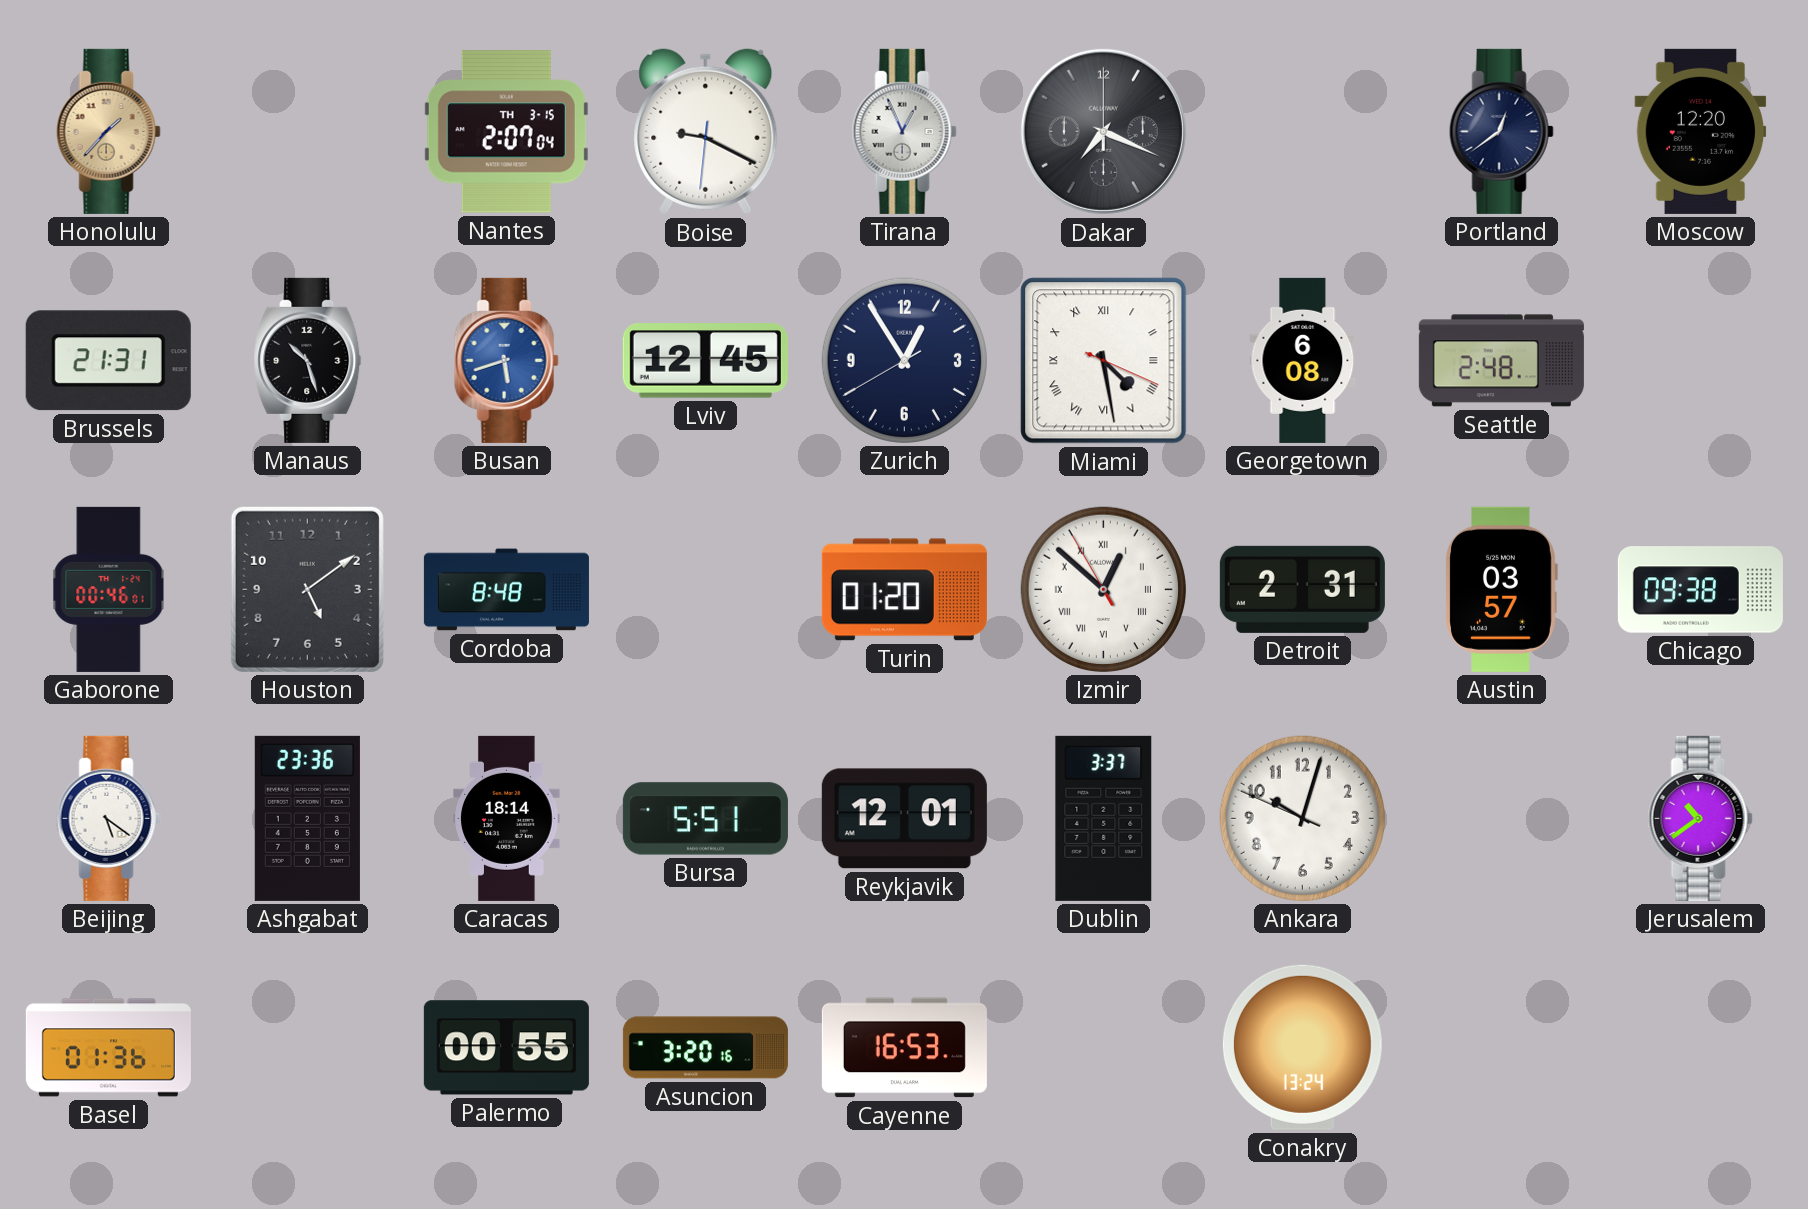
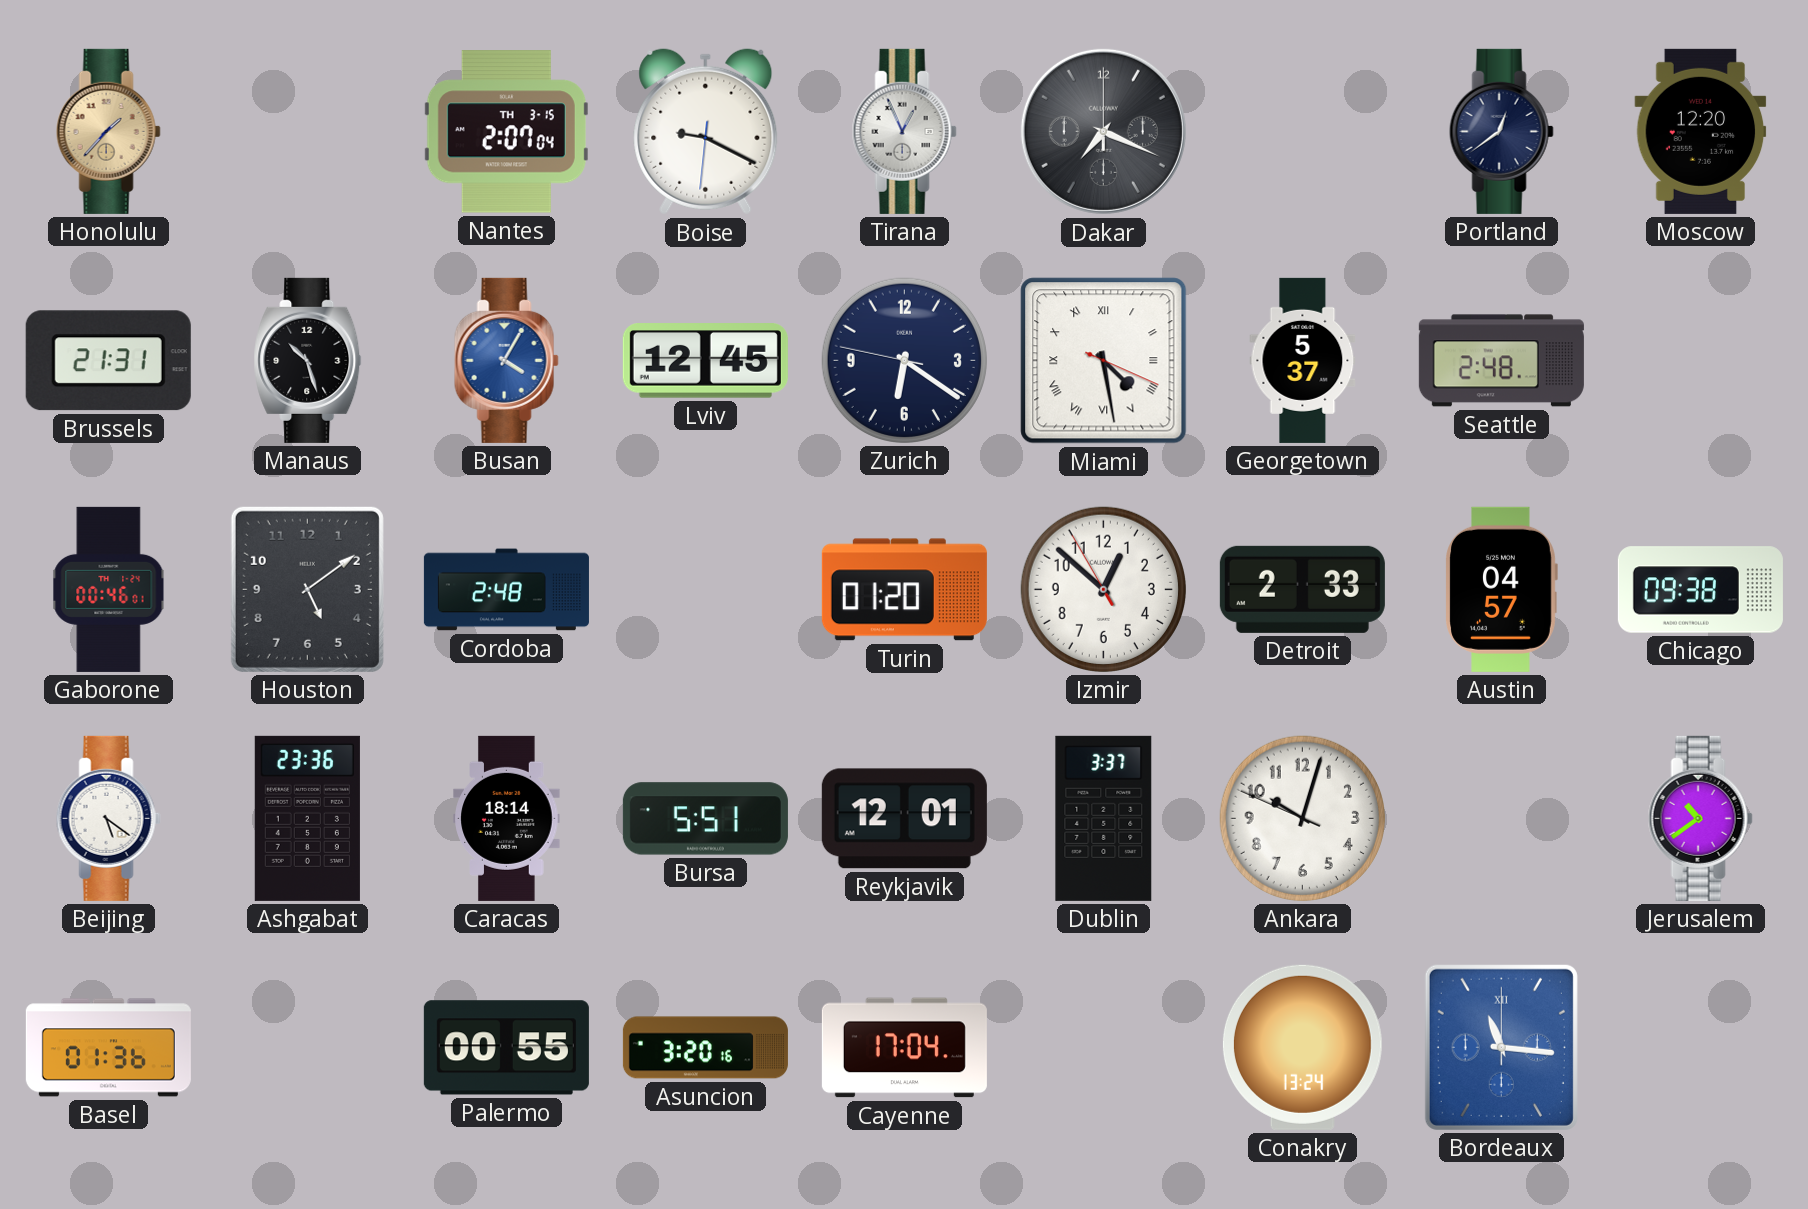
Busan: 5:42 -> 4:05 (506, 360)
Zurich: 12:54 -> 6:20 (904, 360)
Georgetown: 6:08 -> 5:37 (1303, 360)
Cordoba: 8:48 -> 2:48 (506, 590)
Izmir numerals: Roman -> Arabic (1103, 589)
Detroit: 2:31 -> 2:33 (1302, 589)
Austin: 03:57 -> 04:57 (1501, 589)
Cayenne: 16:53 -> 17:04 (904, 1048)
Bordeaux: none -> 11:16 (1501, 1047)
